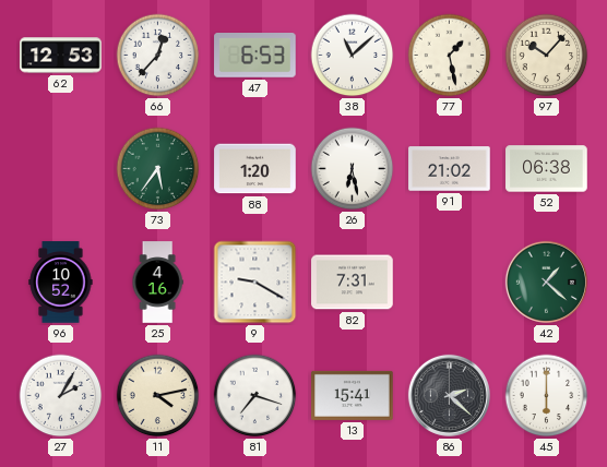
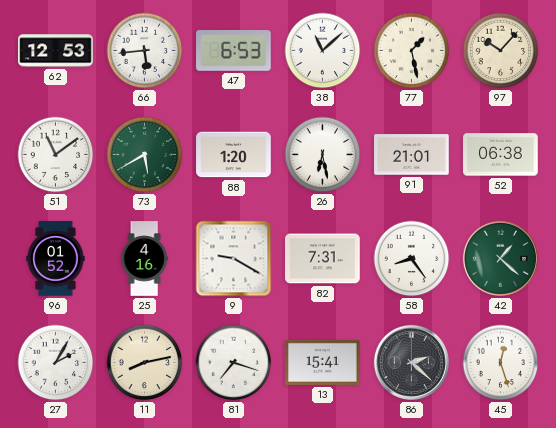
66: 12:37 -> 5:44 (145, 51)
51: none -> 11:09 (56, 155)
73: 5:36 -> 5:40 (145, 155)
91: 21:02 -> 21:01 (412, 155)
96: 10:52 -> 01:52 (56, 259)
58: none -> 8:24 (412, 259)
11: 4:13 -> 8:13 (145, 363)
45: 6:00 -> 12:27 (501, 363)
